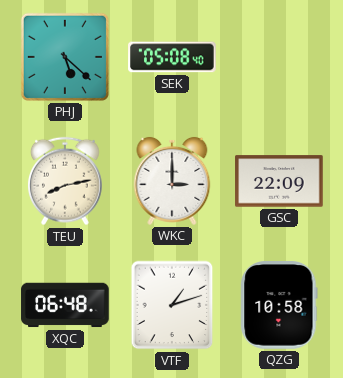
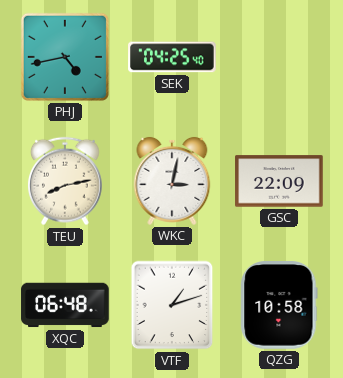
PHJ: 5:22 -> 4:43 (65, 57)
SEK: 05:08 -> 04:25 (172, 57)
WKC: 3:00 -> 3:02 (172, 181)
